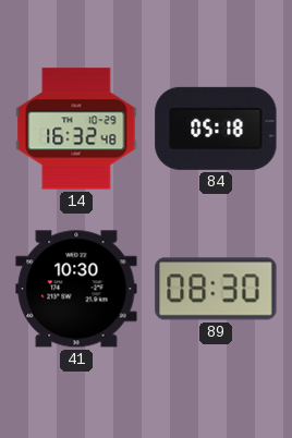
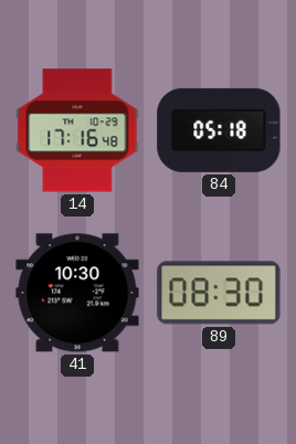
14: 16:32 -> 17:16 (77, 130)
